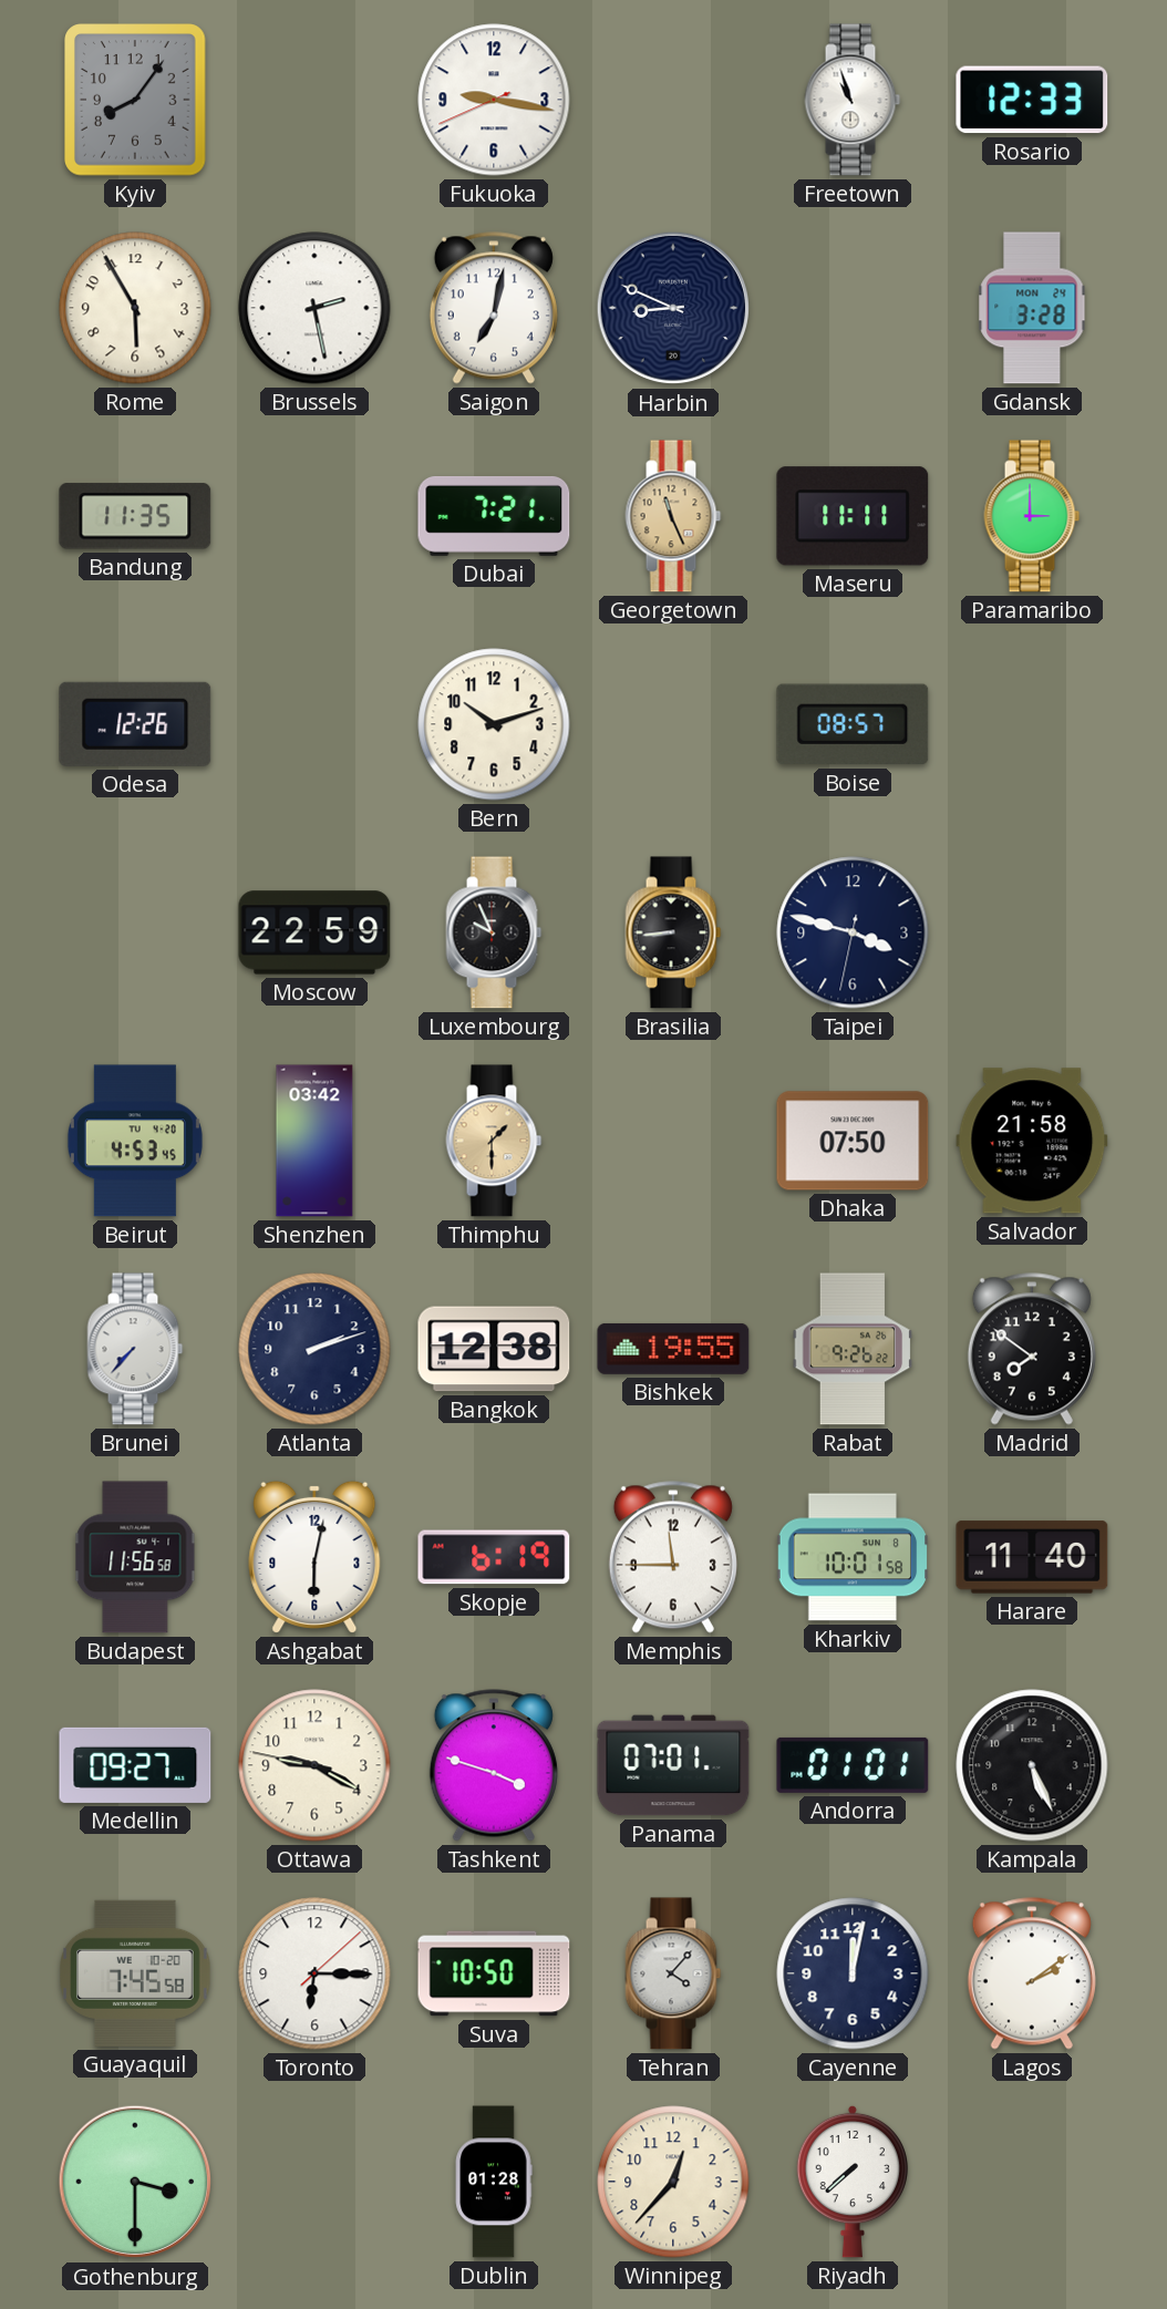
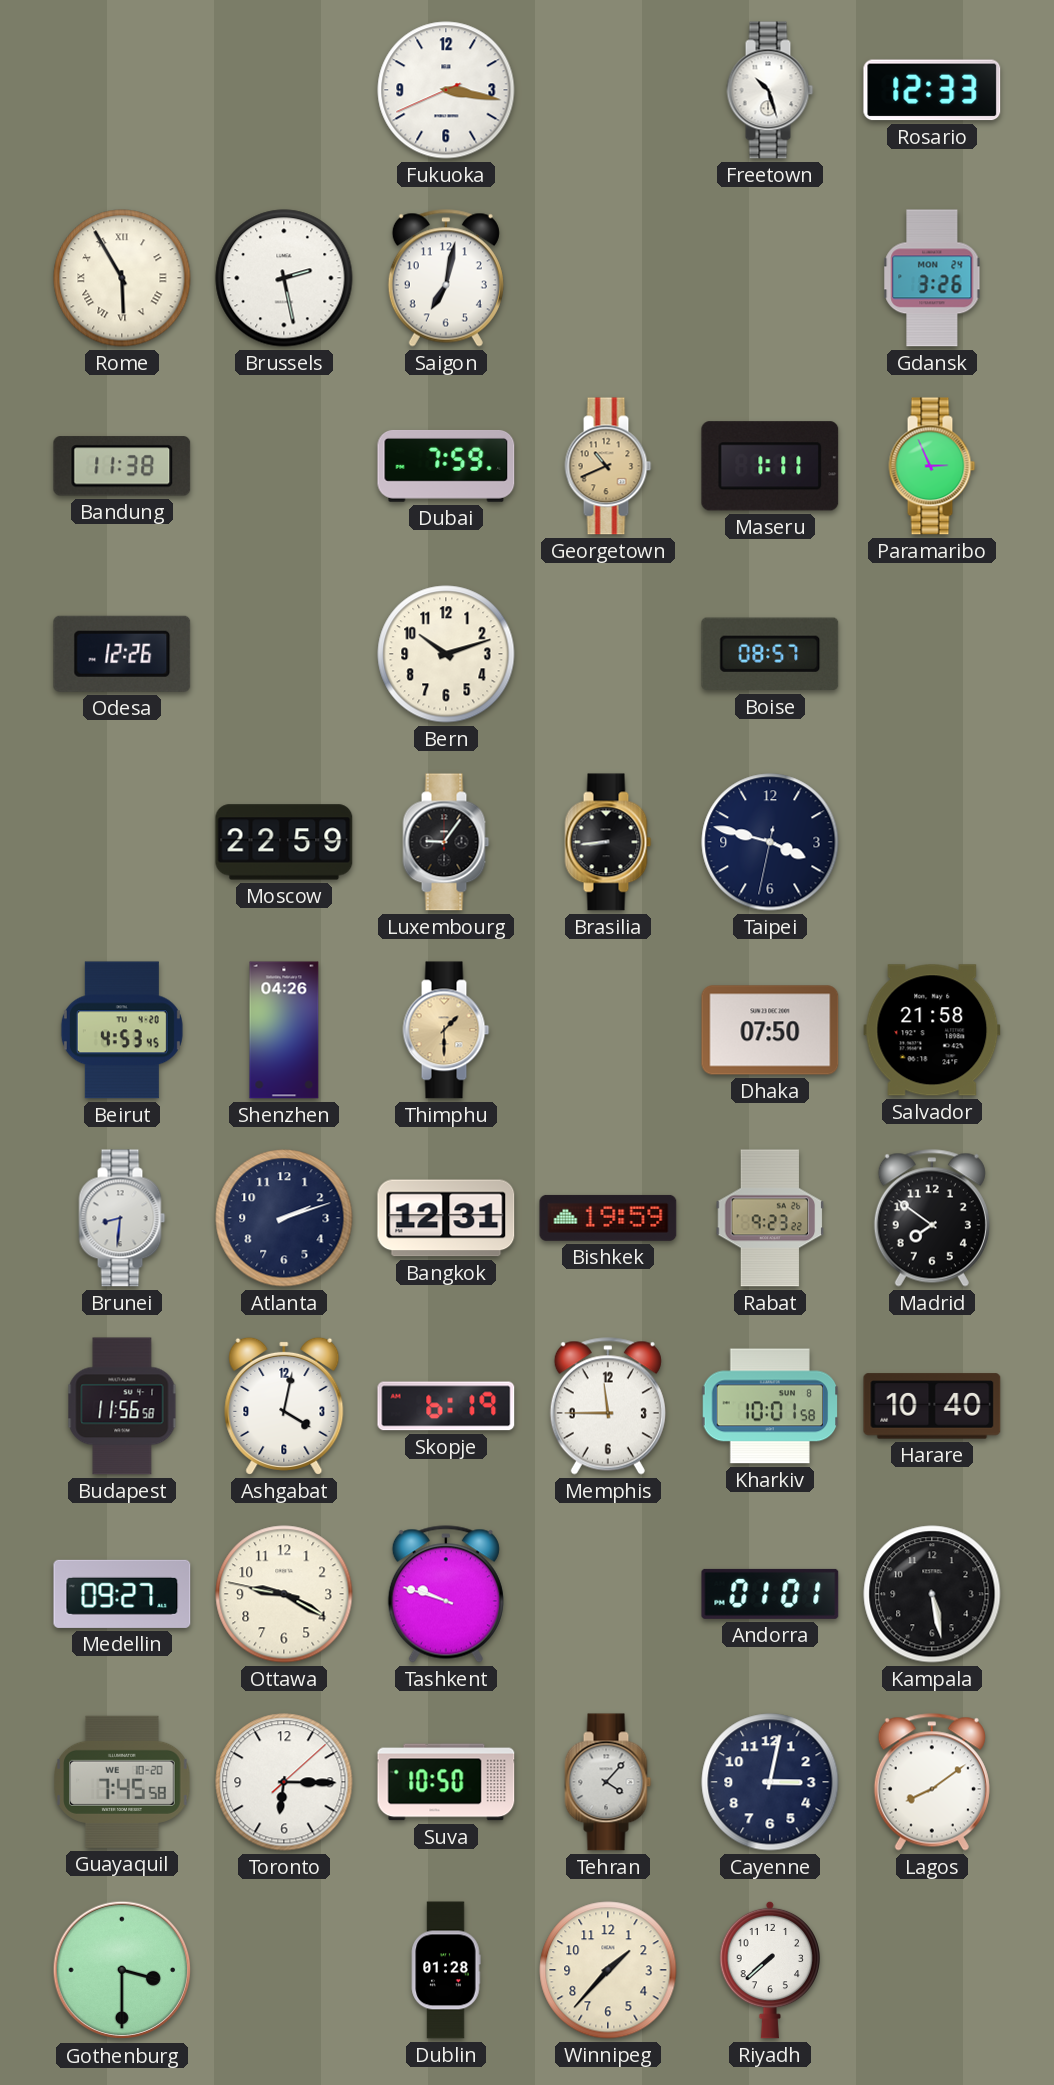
Kyiv: 8:06 -> none (135, 100)
Fukuoka: 9:16 -> 3:16 (446, 90)
Freetown: 10:57 -> 10:27 (770, 90)
Rome numerals: Arabic -> Roman (122, 278)
Harbin: 8:49 -> none (673, 308)
Gdansk: 3:28 -> 3:26 (932, 278)
Bandung: 11:35 -> 11:38 (122, 466)
Dubai: 7:21 -> 7:59 (446, 466)
Georgetown: 11:26 -> 10:41 (608, 466)
Maseru: 11:11 -> 1:11 (770, 466)
Paramaribo: 3:00 -> 2:56 (932, 466)
Luxembourg: 9:56 -> 9:06 (446, 842)
Shenzhen: 03:42 -> 04:26 (284, 1030)
Brunei: 7:37 -> 8:31 (122, 1218)
Bangkok: 12:38 -> 12:31 (446, 1218)
Bishkek: 19:55 -> 19:59 (608, 1218)
Rabat: 9:26 -> 9:23 (770, 1218)
Ashgabat: 6:02 -> 4:02 (284, 1406)
Harare: 11:40 -> 10:40 (932, 1406)
Tashkent: 3:48 -> 9:48 (446, 1594)
Panama: 07:01 -> none (673, 1765)
Kampala: 5:26 -> 5:28 (932, 1594)
Cayenne: 12:02 -> 3:02 (770, 1782)
Lagos: 2:09 -> 8:09 (932, 1782)
Winnipeg: 12:37 -> 1:37 (608, 1970)
